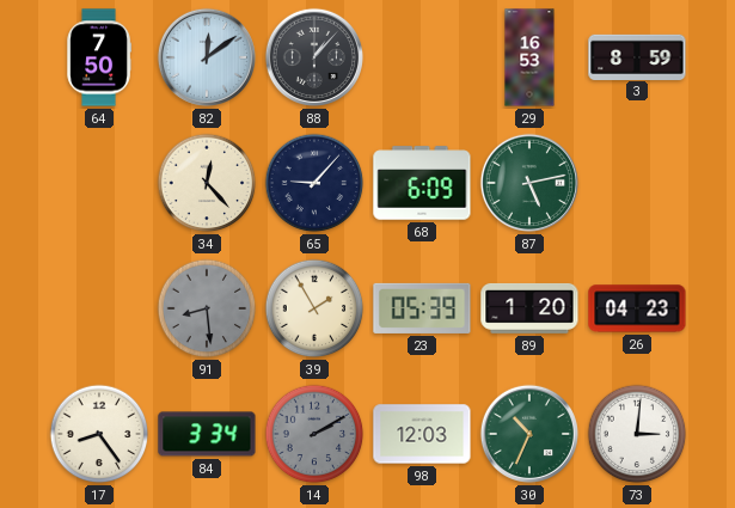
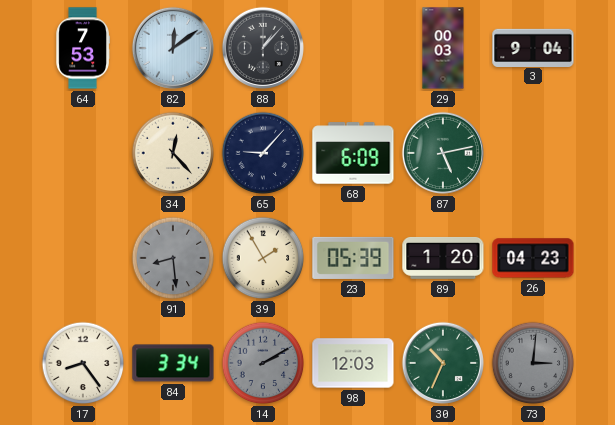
64: 7:50 -> 7:53 (83, 48)
29: 16:53 -> 00:03 (443, 48)
3: 8:59 -> 9:04 (533, 47)
73 dial: white -> grey (533, 363)
